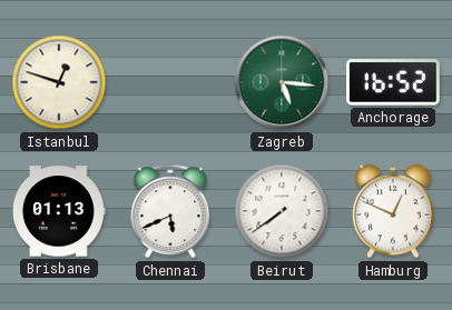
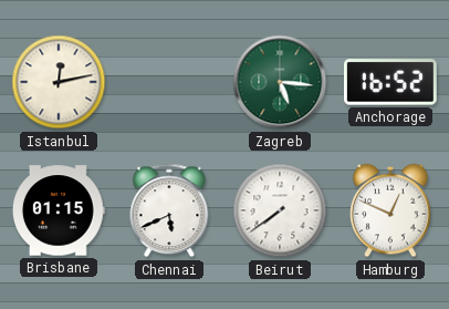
Istanbul: 12:48 -> 12:13 (59, 82)
Brisbane: 01:13 -> 01:15 (59, 210)
